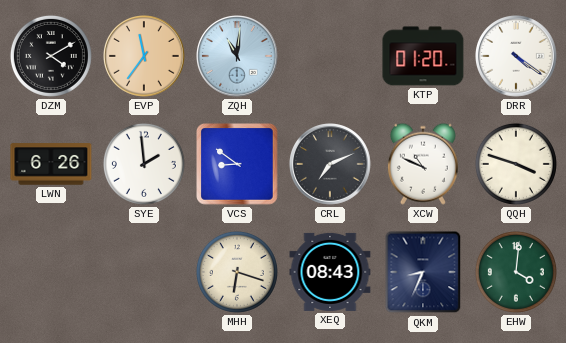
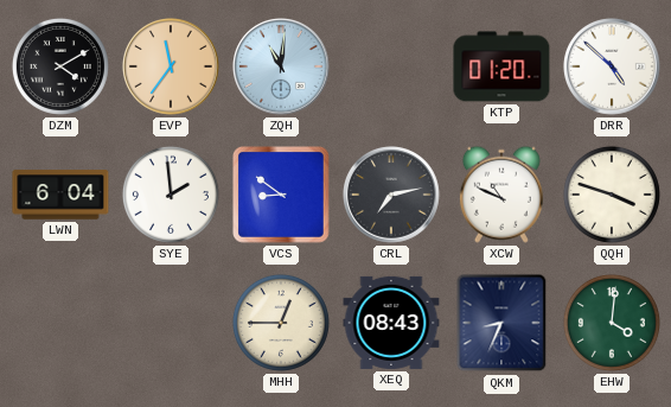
DRR: 4:21 -> 4:52 (613, 68)
LWN: 6:26 -> 6:04 (60, 195)
CRL: 7:11 -> 7:13 (392, 196)
MHH: 6:18 -> 12:45 (281, 323)
